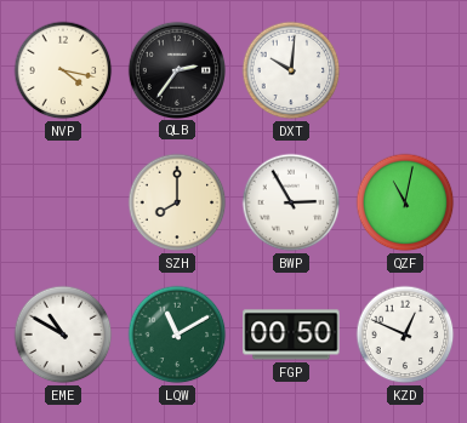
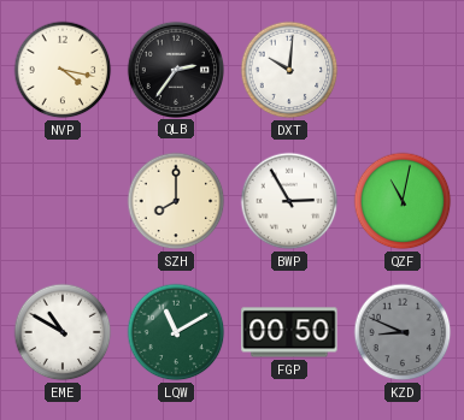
KZD: 12:49 -> 8:49 (403, 332)
KZD dial: white -> grey (403, 332)
